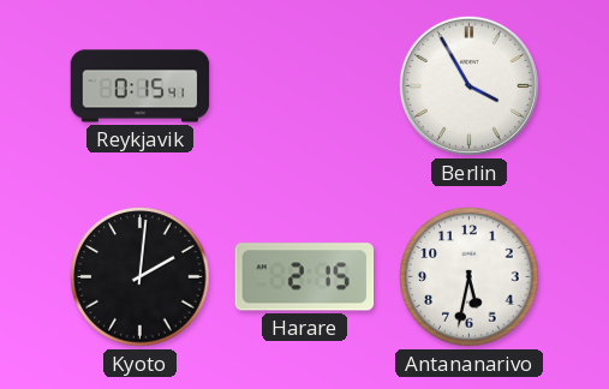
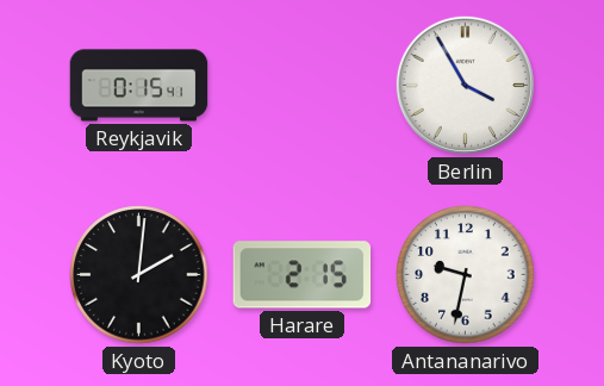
Antananarivo: 5:32 -> 9:32 (466, 275)
